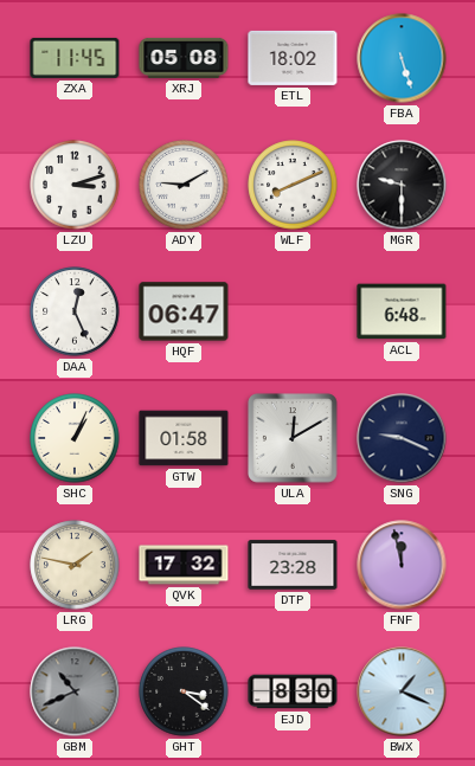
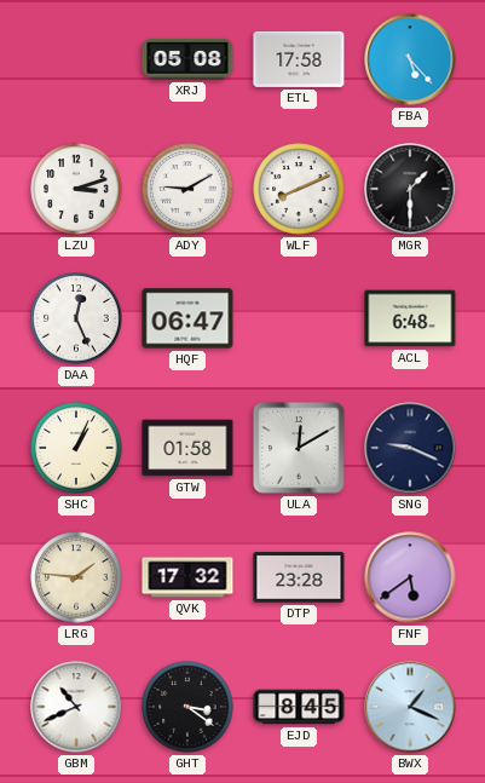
ZXA: 11:45 -> none (75, 58)
ETL: 18:02 -> 17:58 (299, 59)
FBA: 5:27 -> 5:23 (410, 59)
MGR: 9:30 -> 1:30 (410, 189)
LRG: 1:47 -> 1:46 (76, 577)
FNF: 11:58 -> 5:39 (410, 577)
GBM dial: grey -> white (76, 707)
EJD: 8:30 -> 8:45 (299, 707)
